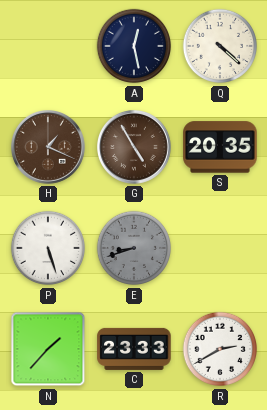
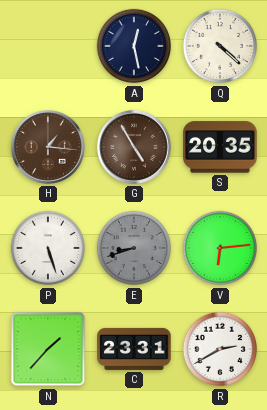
H: 1:19 -> 1:16 (49, 148)
V: none -> 6:14 (220, 248)
C: 23:33 -> 23:31 (134, 349)
